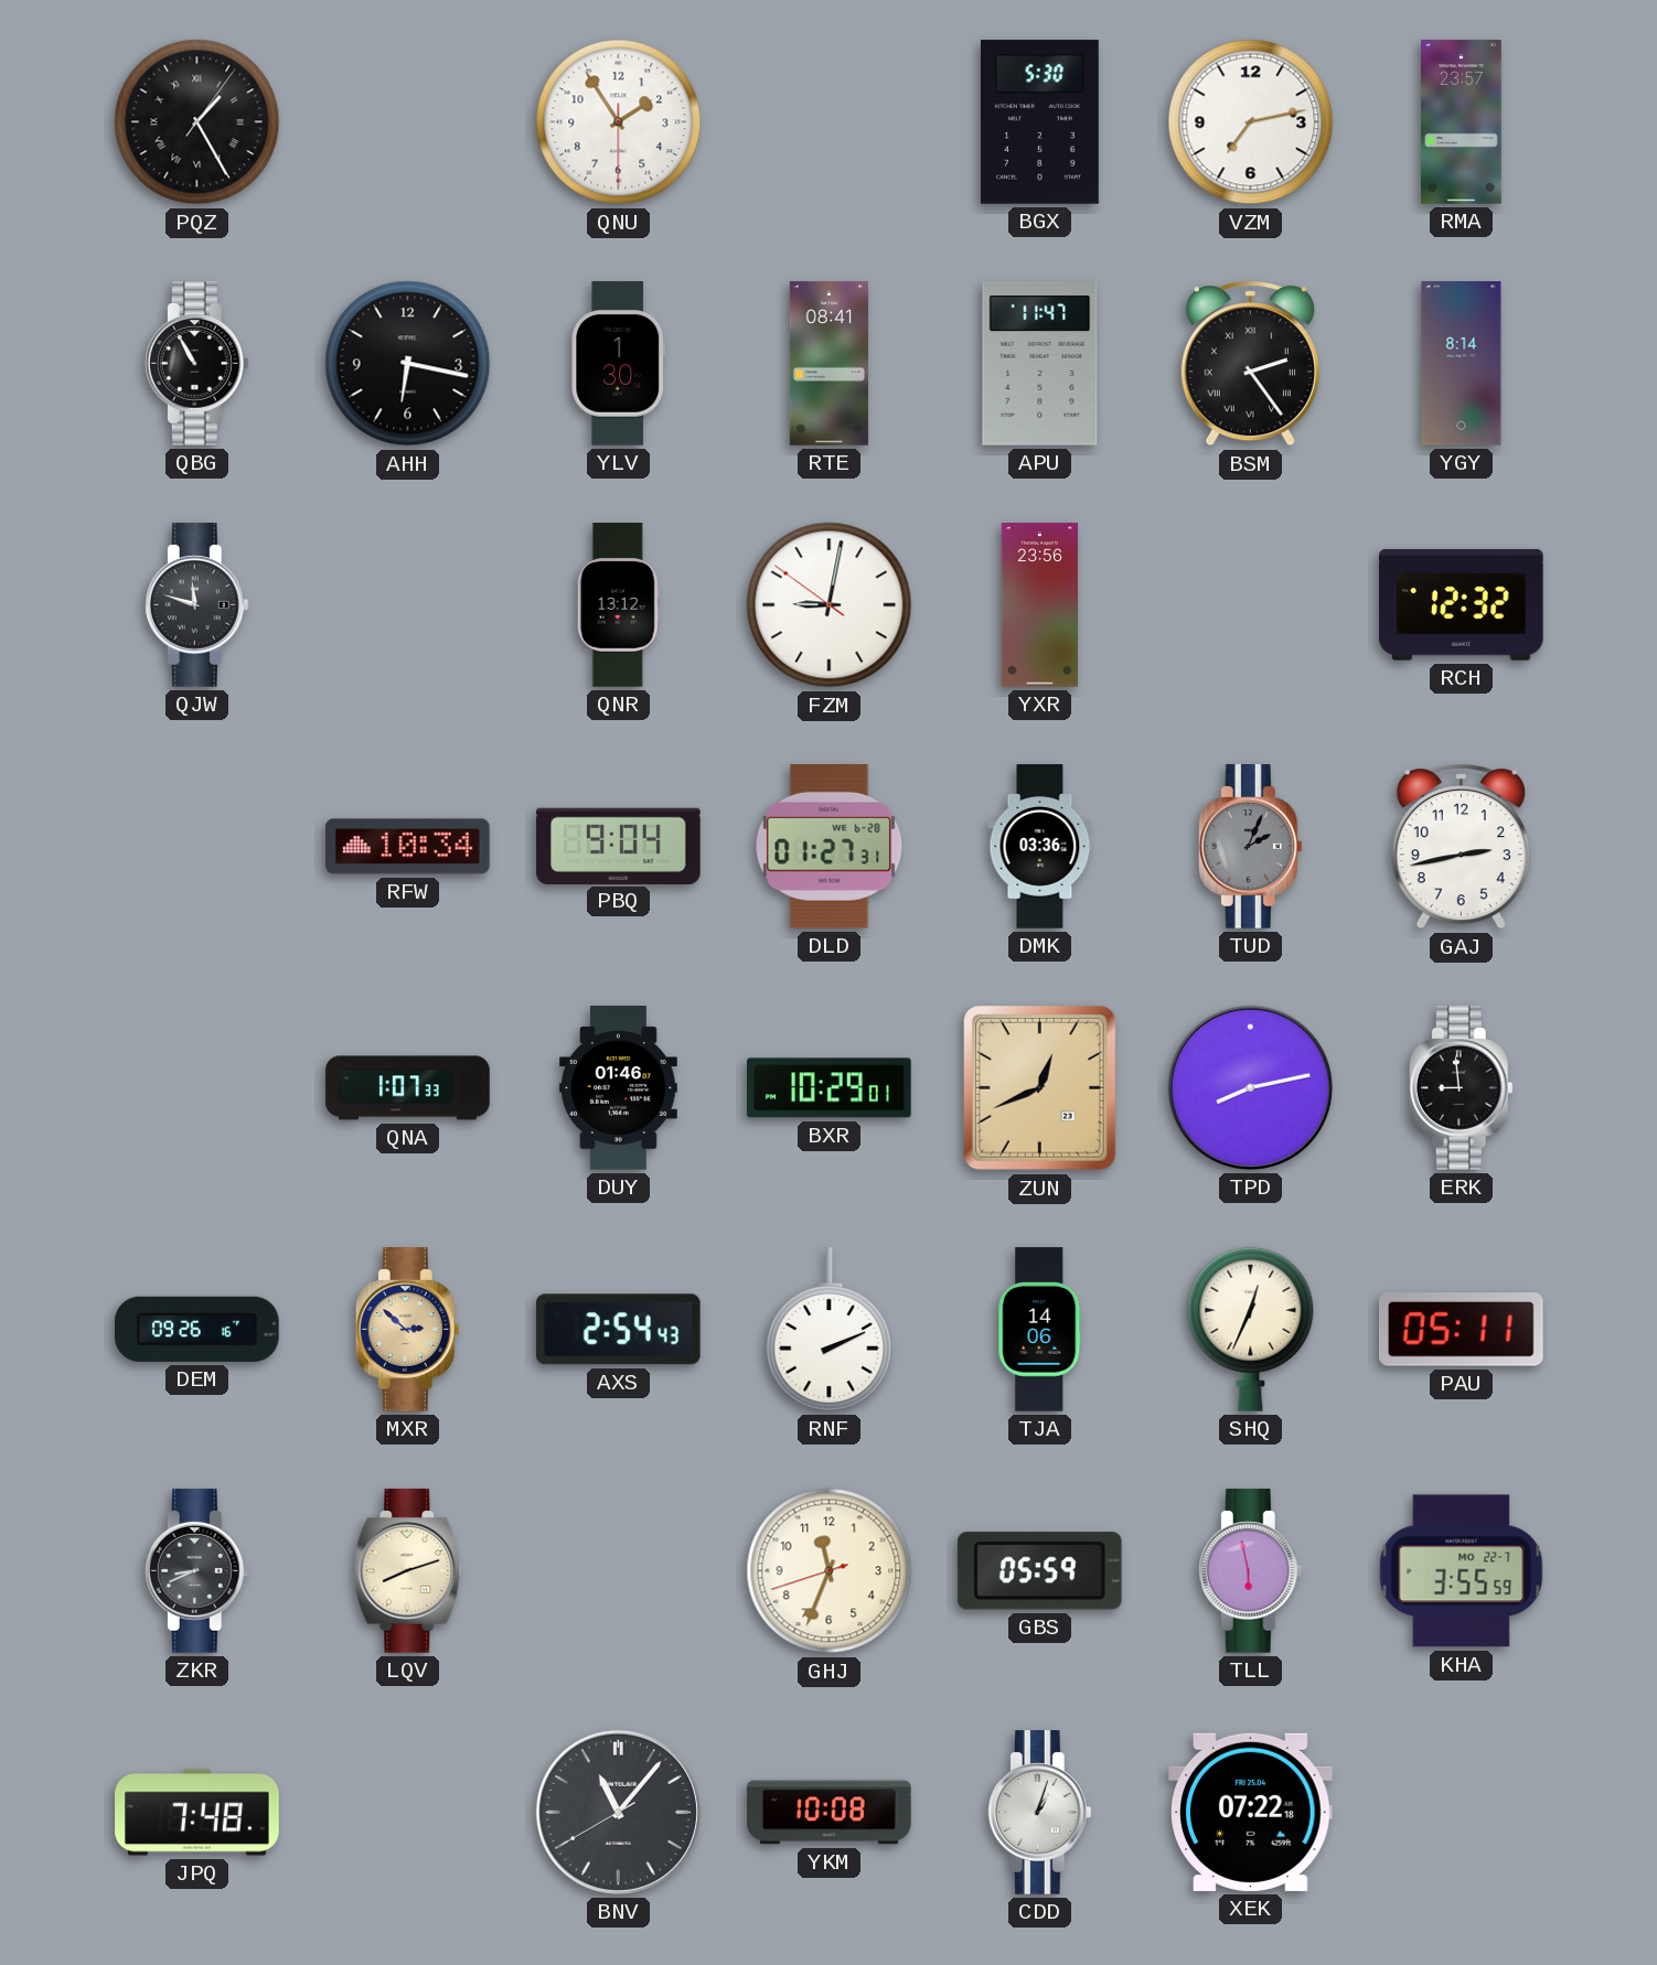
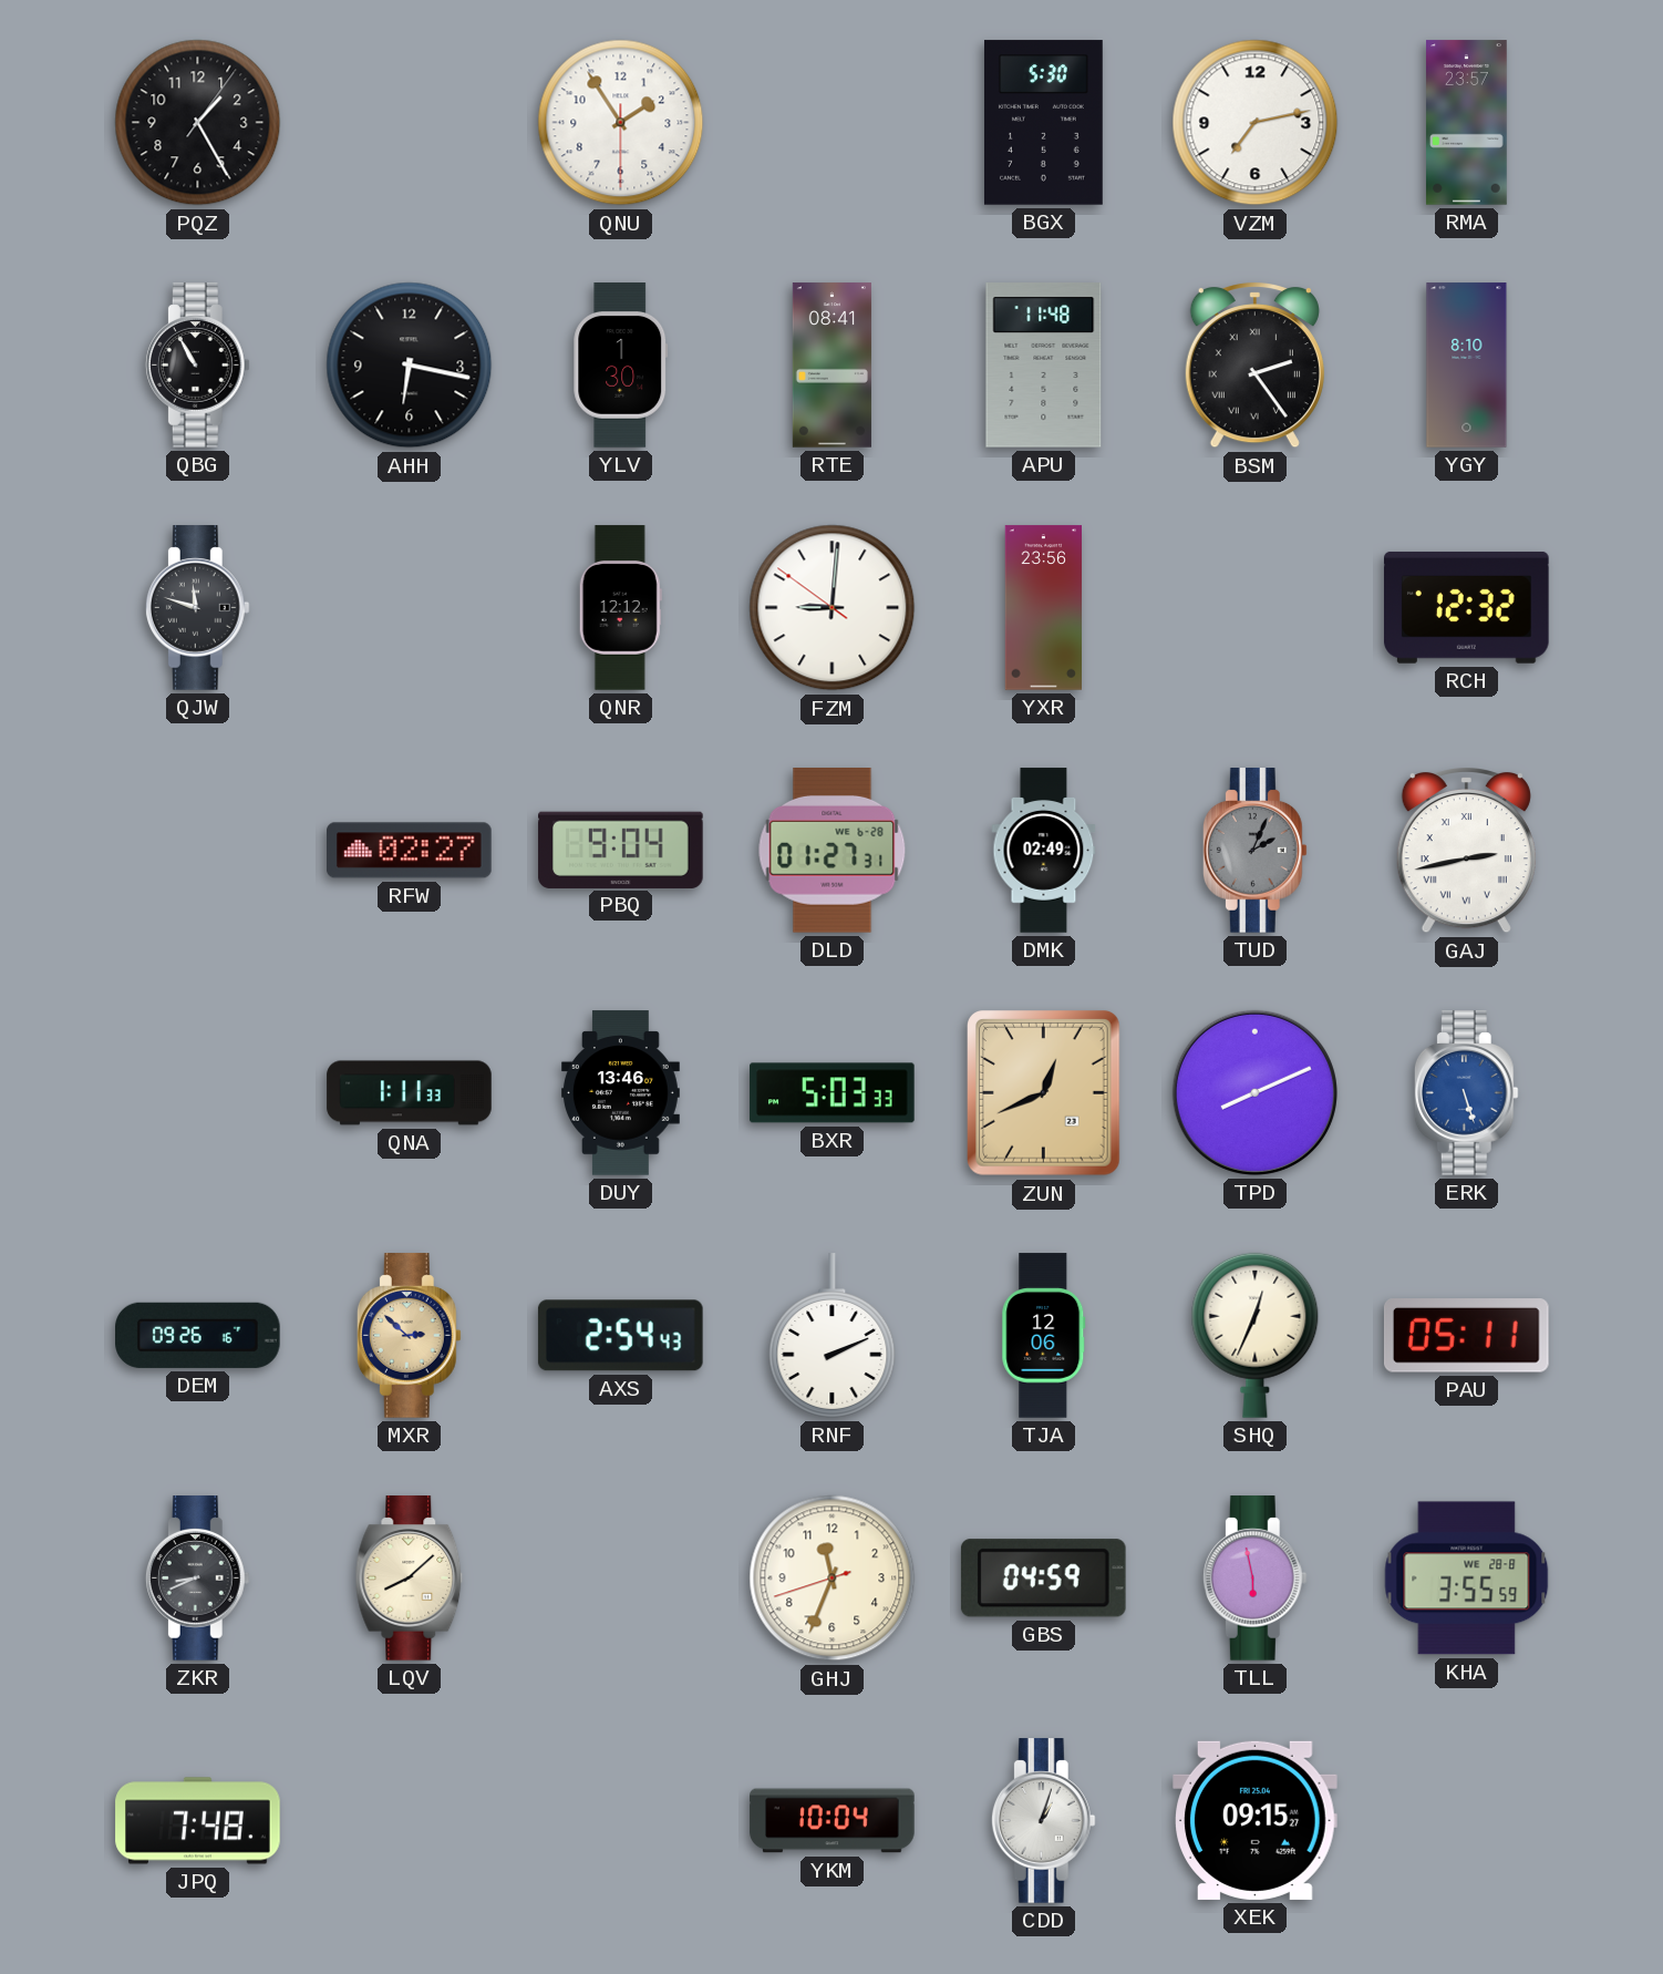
PQZ numerals: Roman -> Arabic (198, 123)
APU: 11:47 -> 11:48 (1044, 366)
YGY: 8:14 -> 8:10 (1467, 366)
QNR: 13:12 -> 12:12 (620, 608)
FZM: 9:01 -> 9:00 (833, 608)
RFW: 10:34 -> 02:27 (410, 851)
DMK: 03:36 -> 02:49 (1044, 851)
GAJ numerals: Arabic -> Roman (1466, 851)
QNA: 1:07 -> 1:11 (410, 1093)
DUY: 01:46 -> 13:46 (620, 1093)
BXR: 10:29 -> 5:03 (833, 1093)
TPD: 8:13 -> 8:11 (1254, 1092)
ERK: 8:59 -> 5:27 (1466, 1093)
ERK dial: black -> blue (1466, 1093)
TJA: 14:06 -> 12:06 (1044, 1336)
LQV: 8:12 -> 8:08 (410, 1579)
GBS: 05:59 -> 04:59 (1043, 1579)
KHA date: MO 22-7 -> WE 28-8 (1467, 1579)
BNV: 11:06 -> none (618, 1812)
YKM: 10:08 -> 10:04 (833, 1821)
XEK: 07:22 -> 09:15 (1256, 1820)
